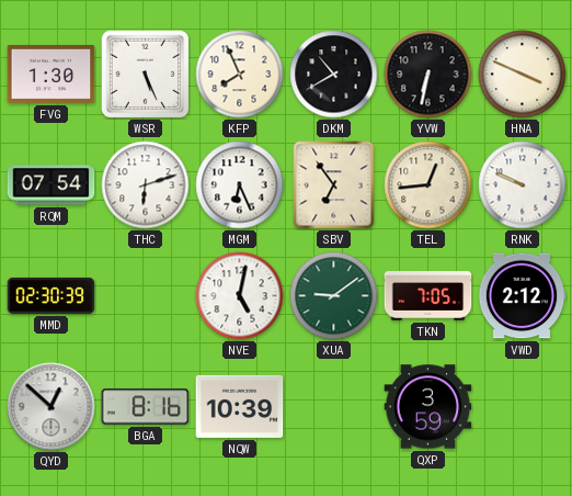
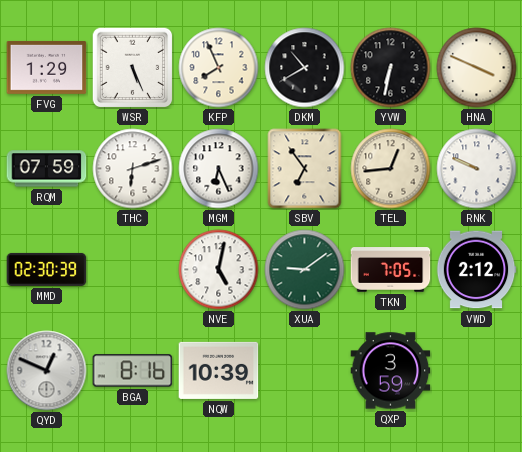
FVG: 1:30 -> 1:29 (47, 67)
RQM: 07:54 -> 07:59 (47, 169)
QYD: 12:52 -> 12:49 (47, 371)
